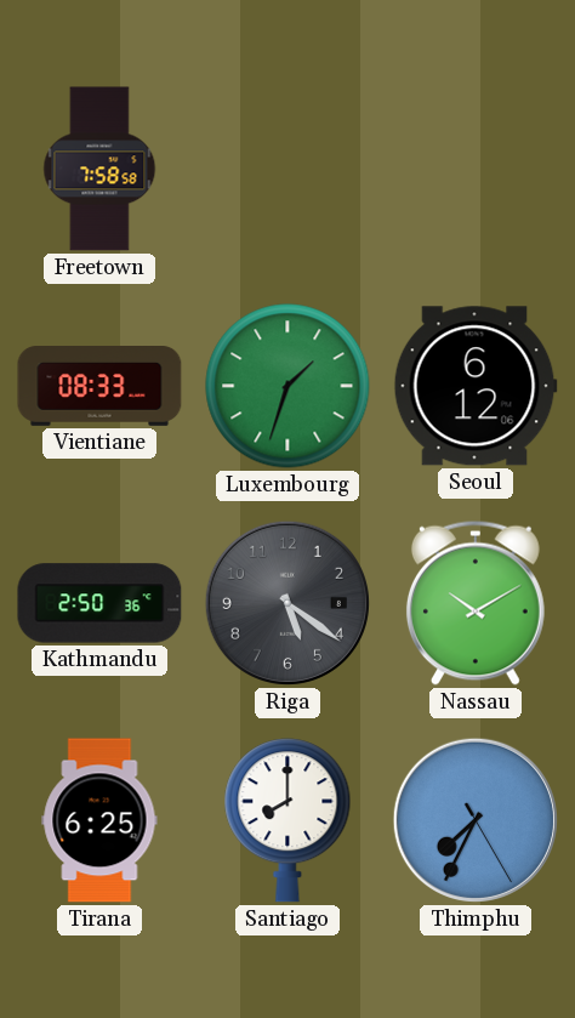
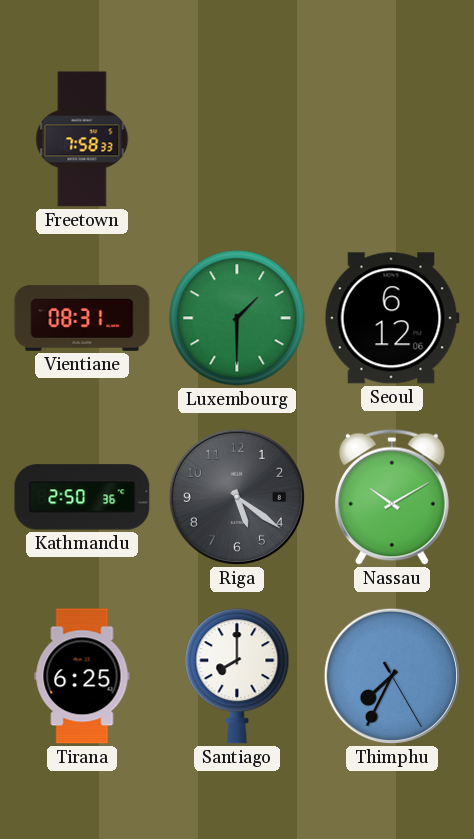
Freetown: 7:58:58 -> 7:58:33 (82, 139)
Vientiane: 08:33 -> 08:31 (82, 319)
Luxembourg: 1:33 -> 1:30 (237, 318)
